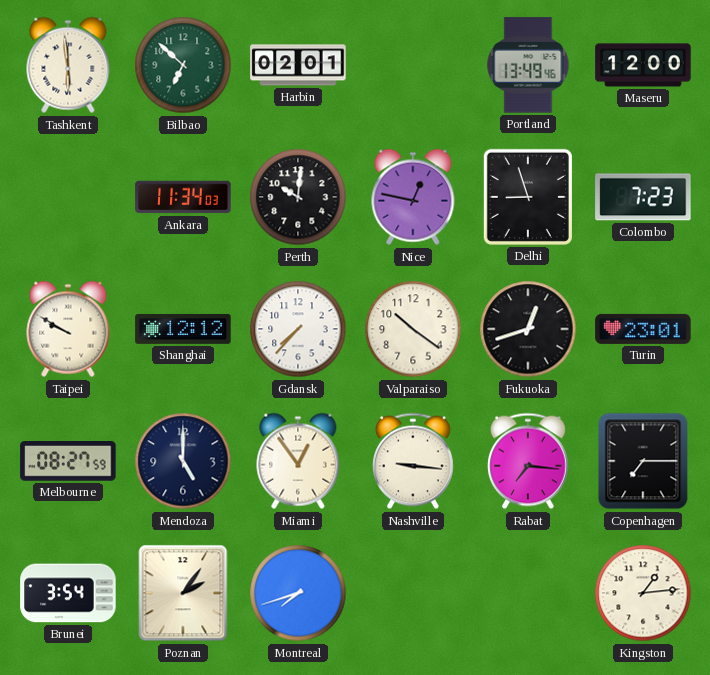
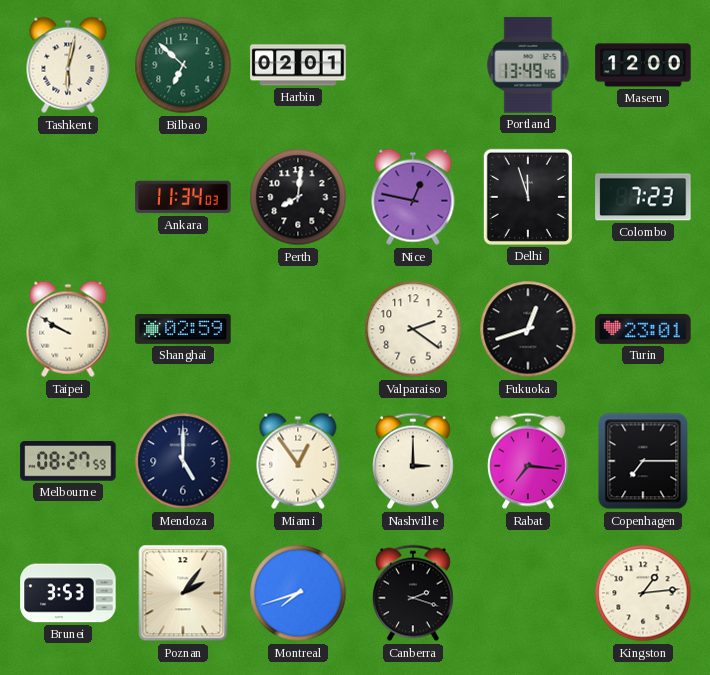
Tashkent: 5:59 -> 6:02 (68, 65)
Perth: 10:01 -> 8:01 (298, 197)
Delhi: 8:57 -> 11:57 (528, 197)
Shanghai: 12:12 -> 02:59 (183, 329)
Gdansk: 7:37 -> none (298, 329)
Valparaiso: 10:21 -> 2:21 (413, 329)
Nashville: 9:16 -> 3:00 (414, 461)
Brunei: 3:54 -> 3:53 (68, 593)
Canberra: none -> 2:18 (414, 593)
